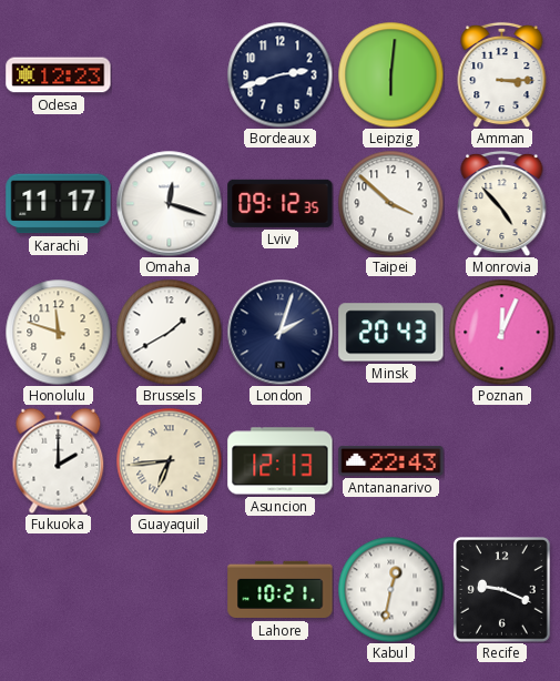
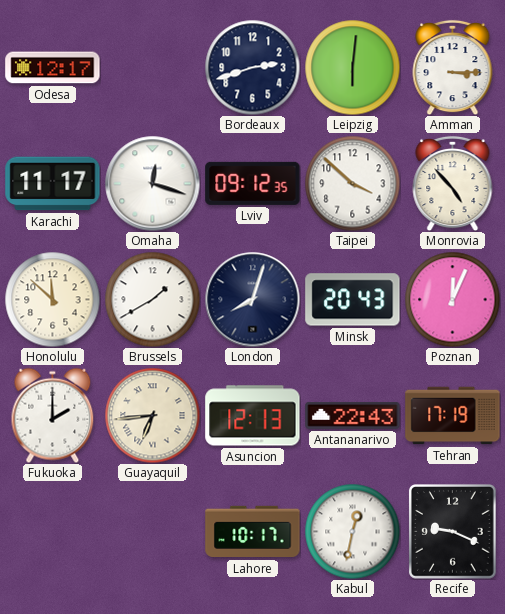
Odesa: 12:23 -> 12:17 (53, 68)
Honolulu: 11:48 -> 11:52 (52, 299)
London: 2:03 -> 8:03 (252, 299)
Tehran: none -> 17:19 (453, 416)
Lahore: 10:21 -> 10:17 (253, 532)
